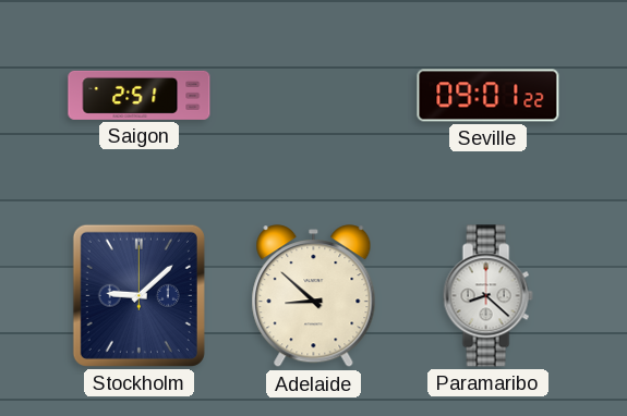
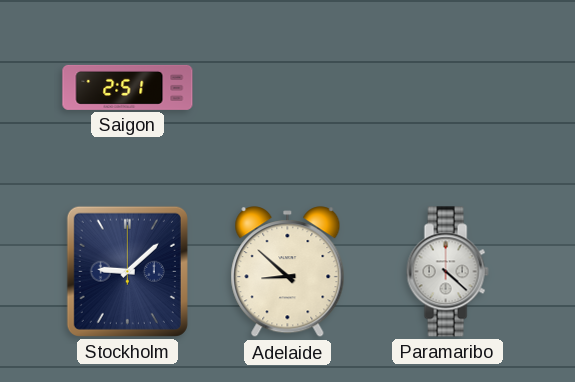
Seville: 09:01 -> none (489, 96)
Paramaribo: 8:22 -> 4:22 (447, 272)
